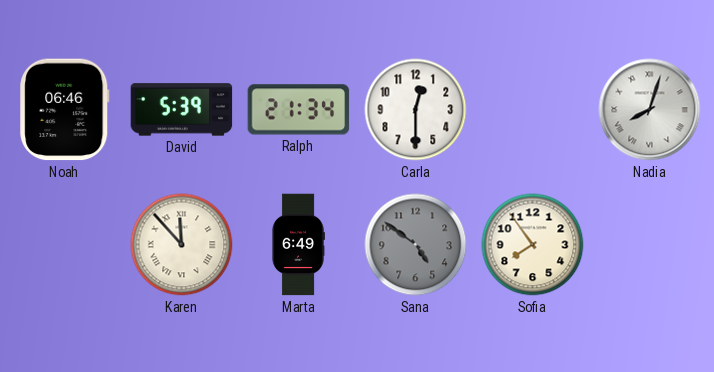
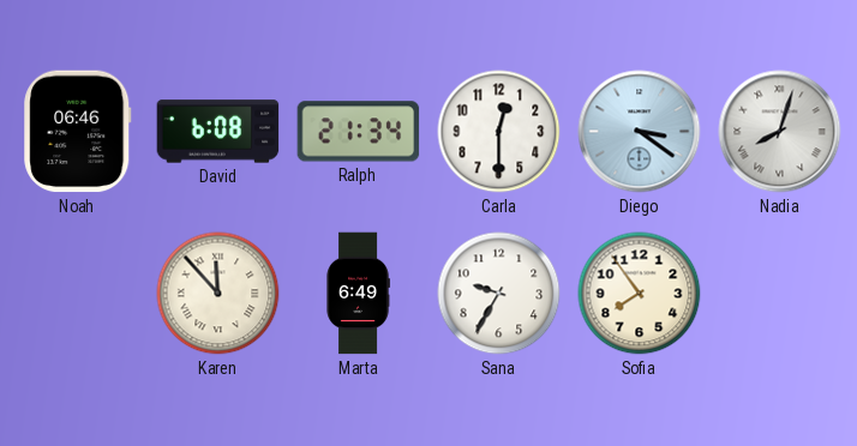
David: 5:39 -> 6:08 (218, 132)
Diego: none -> 3:21 (640, 132)
Sana: 4:51 -> 9:35 (499, 294)
Sana dial: grey -> white (499, 294)
